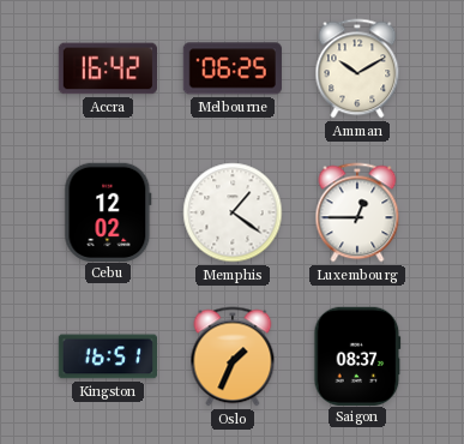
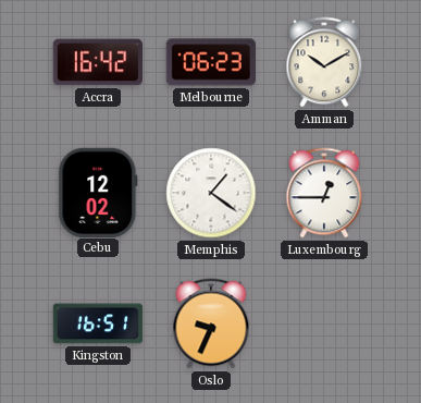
Melbourne: 06:25 -> 06:23 (210, 62)
Oslo: 1:34 -> 9:34 (211, 323)
Saigon: 08:37 -> none (357, 355)
